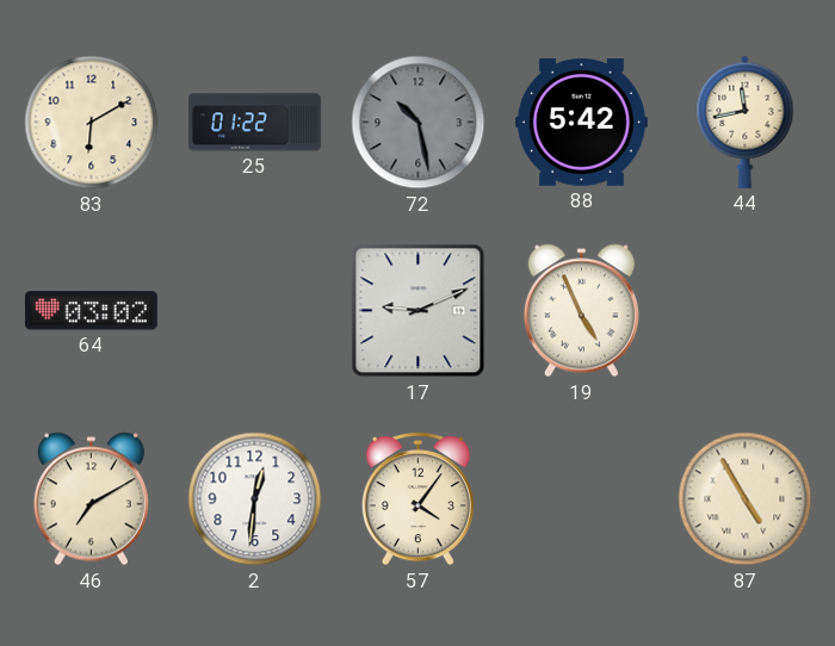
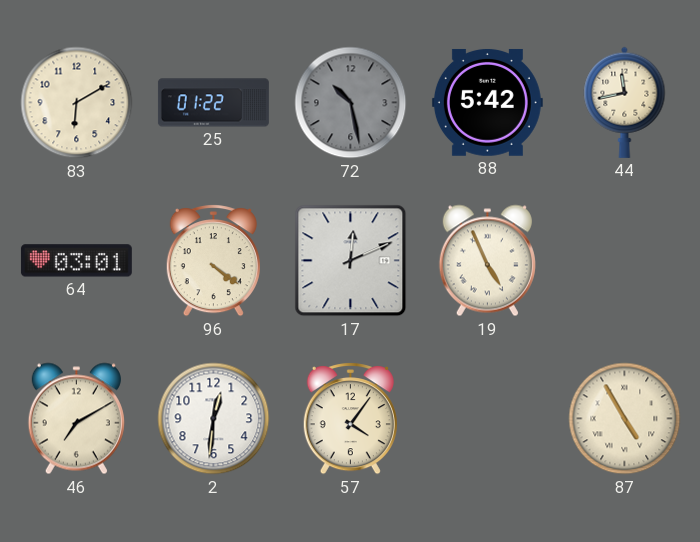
64: 03:02 -> 03:01 (76, 261)
96: none -> 4:21 (213, 261)
17: 9:11 -> 12:11 (351, 261)
